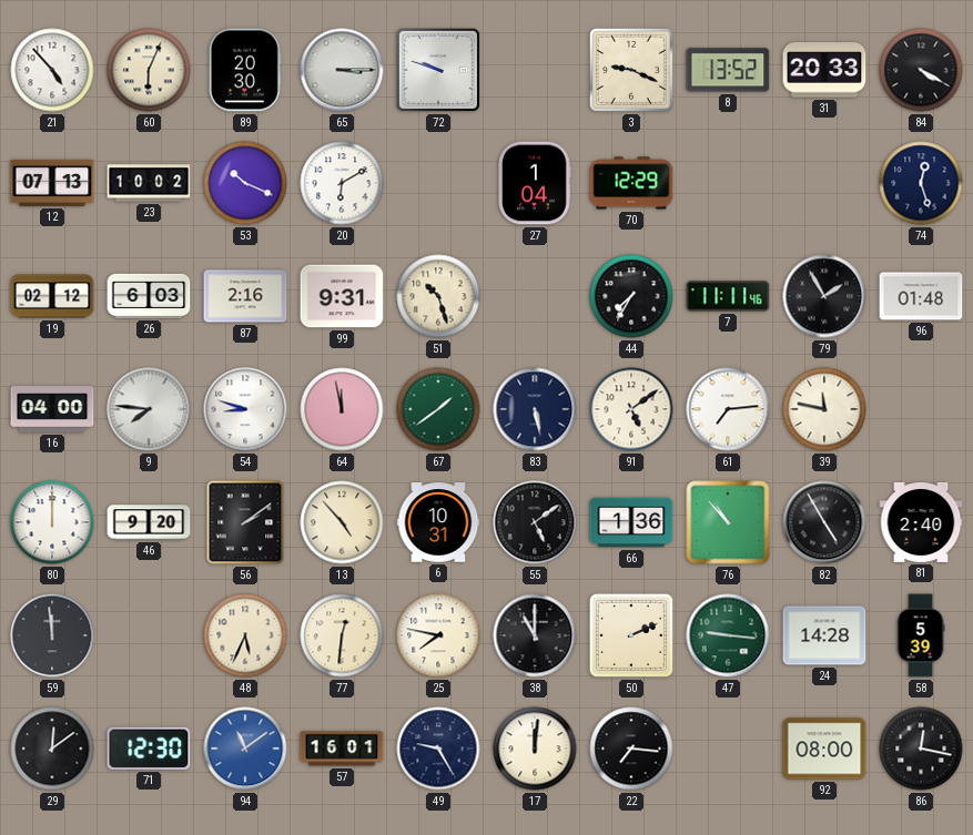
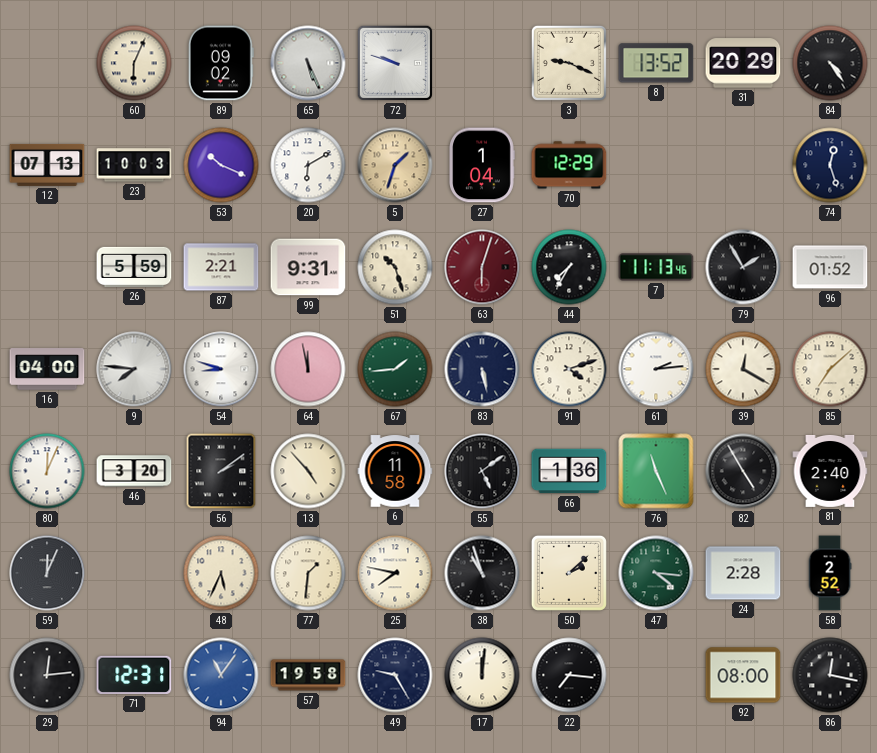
21: 4:53 -> none (52, 70)
89: 20:30 -> 09:02 (221, 63)
65: 3:15 -> 5:26 (308, 63)
31: 20:33 -> 20:29 (743, 63)
84: 4:20 -> 4:24 (830, 63)
23: 10:02 -> 10:03 (134, 165)
5: none -> 1:33 (395, 165)
19: 02:12 -> none (52, 296)
26: 6:03 -> 5:59 (134, 267)
87: 2:16 -> 2:21 (221, 267)
63: none -> 6:03 (482, 267)
7: 11:11 -> 11:13 (656, 267)
96: 01:48 -> 01:52 (830, 267)
67: 1:39 -> 1:44 (395, 369)
91: 5:09 -> 4:12 (569, 369)
61: 7:14 -> 2:14 (656, 369)
39: 11:47 -> 12:20 (743, 369)
85: none -> 7:08 (830, 369)
80: 12:00 -> 12:04 (47, 471)
46: 9:20 -> 3:20 (134, 471)
6: 10:31 -> 11:58 (395, 471)
76: 10:53 -> 11:26 (656, 471)
59: 11:59 -> 12:04 (47, 573)
77: 12:31 -> 1:31 (308, 573)
38: 11:00 -> 10:57 (482, 573)
50: 2:11 -> 2:08 (569, 573)
47: 9:16 -> 4:16 (656, 573)
24: 14:28 -> 2:28 (743, 573)
58: 5:39 -> 2:52 (830, 573)
29: 12:09 -> 12:14 (47, 675)
71: 12:30 -> 12:31 (134, 675)
94: 11:09 -> 11:06 (221, 675)
57: 16:01 -> 19:58 (308, 675)
